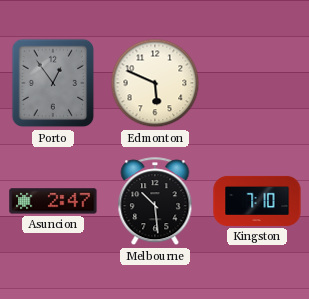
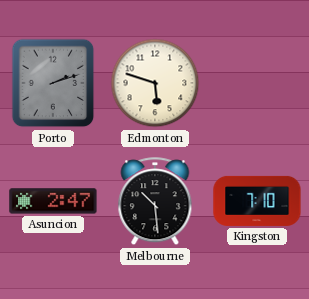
Porto: 12:54 -> 2:12 (53, 83)
Edmonton: 5:49 -> 5:48 (155, 83)
